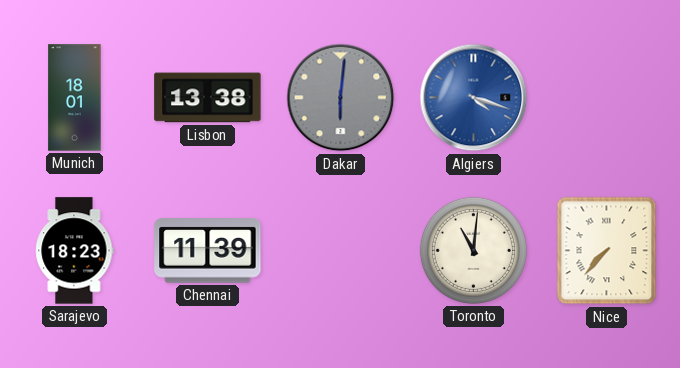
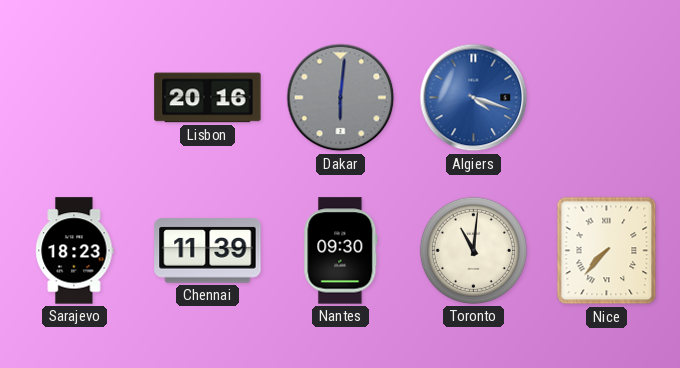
Munich: 18:01 -> none (75, 98)
Lisbon: 13:38 -> 20:16 (208, 98)
Nantes: none -> 09:30 (341, 251)
